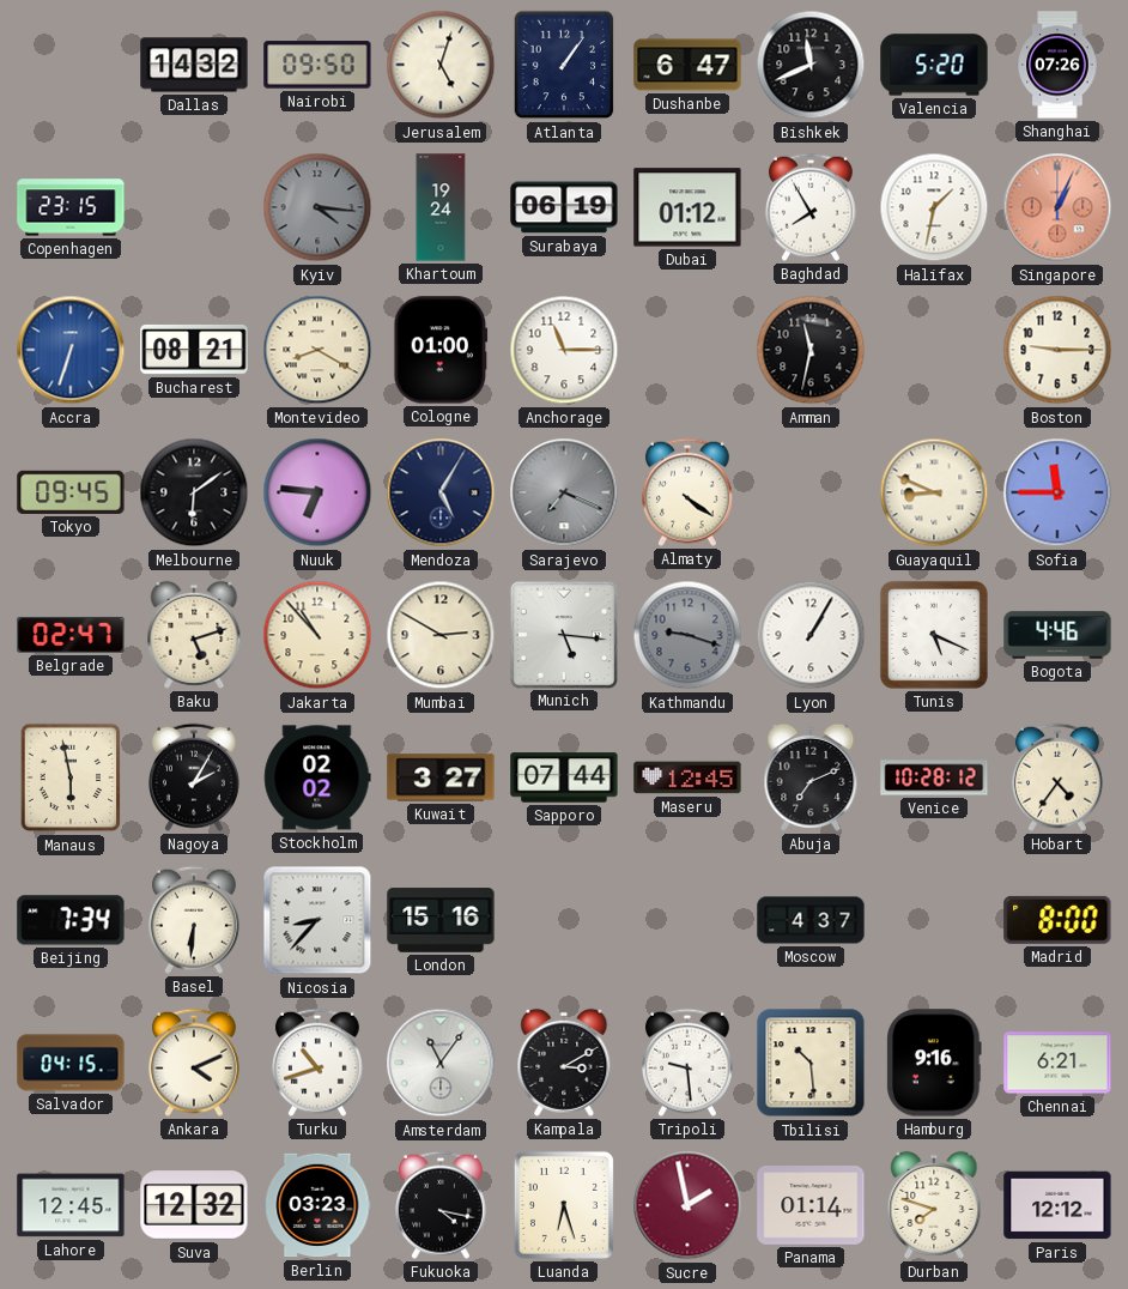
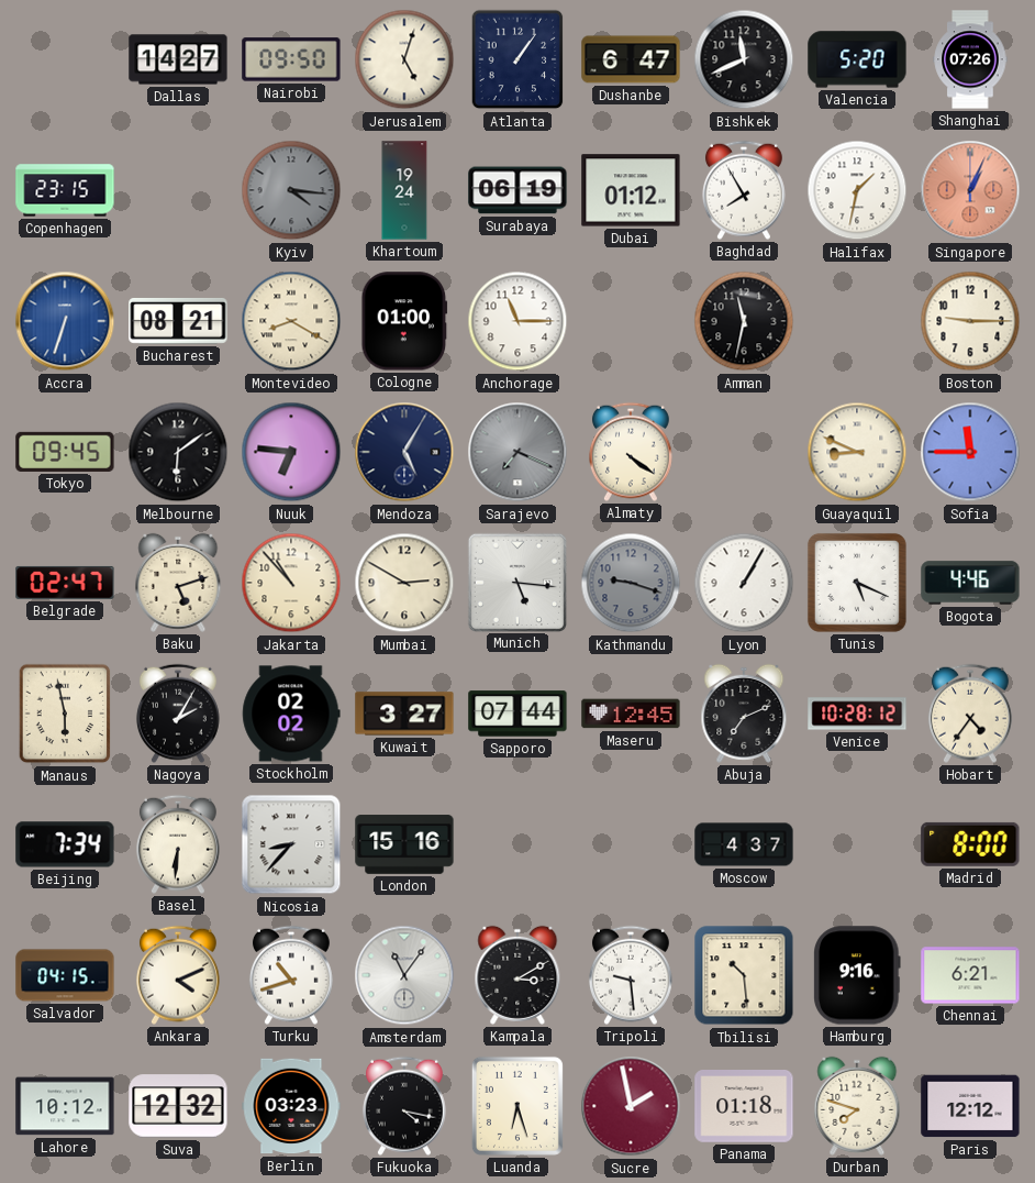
Dallas: 14:32 -> 14:27 (178, 59)
Lahore: 12:45 -> 10:12 (65, 1106)
Panama: 01:14 -> 01:18 (744, 1107)
